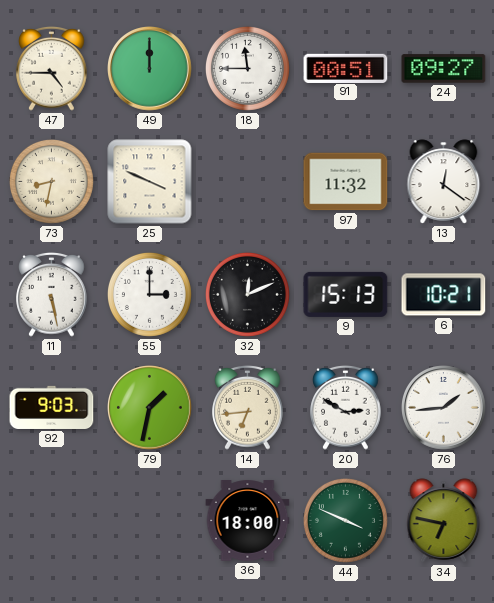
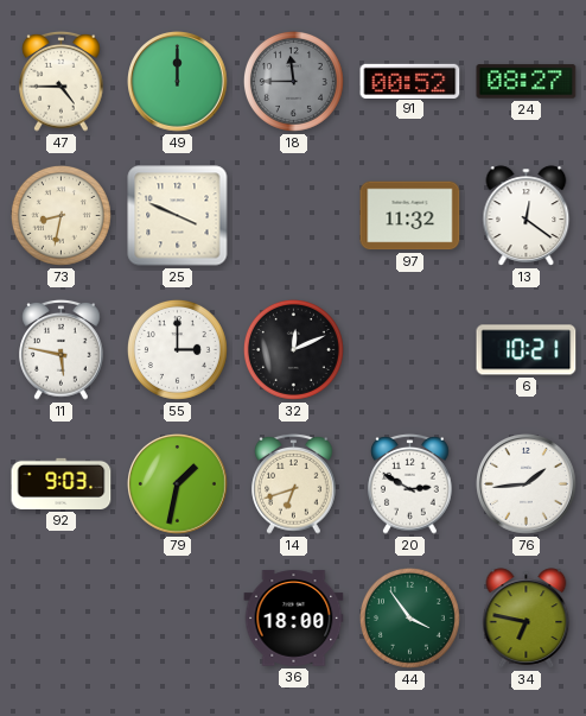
18 dial: white -> grey (293, 81)
91: 00:51 -> 00:52 (410, 81)
24: 09:27 -> 08:27 (527, 82)
11: 5:28 -> 5:47 (62, 349)
9: 15:13 -> none (346, 294)
14: 6:44 -> 6:42 (294, 483)
44: 3:49 -> 3:54 (409, 617)
